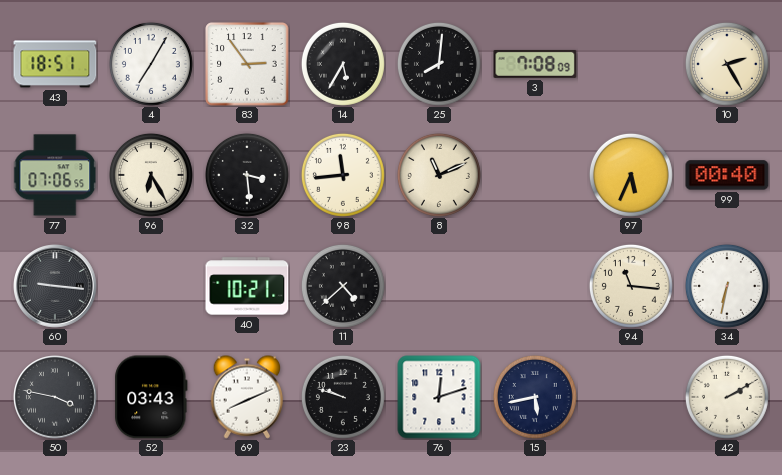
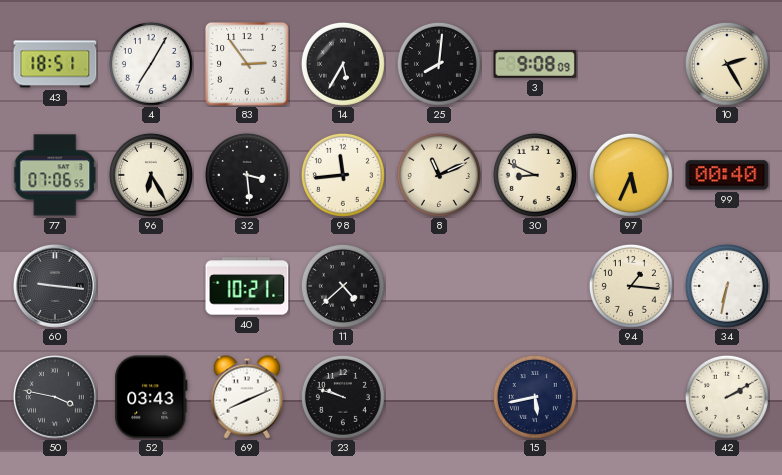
3: 7:08 -> 9:08 (535, 64)
30: none -> 8:49 (535, 175)
94: 11:16 -> 1:16 (631, 286)
76: 12:12 -> none (439, 397)
